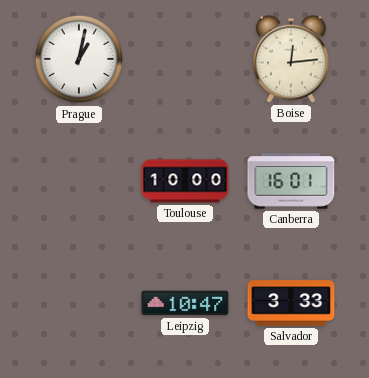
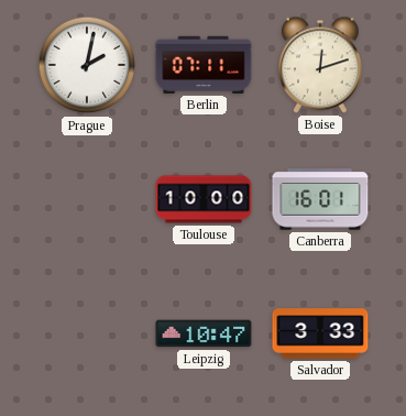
Prague: 1:02 -> 2:02 (87, 65)
Berlin: none -> 07:11 (204, 65)
Boise: 12:14 -> 12:12 (320, 65)
